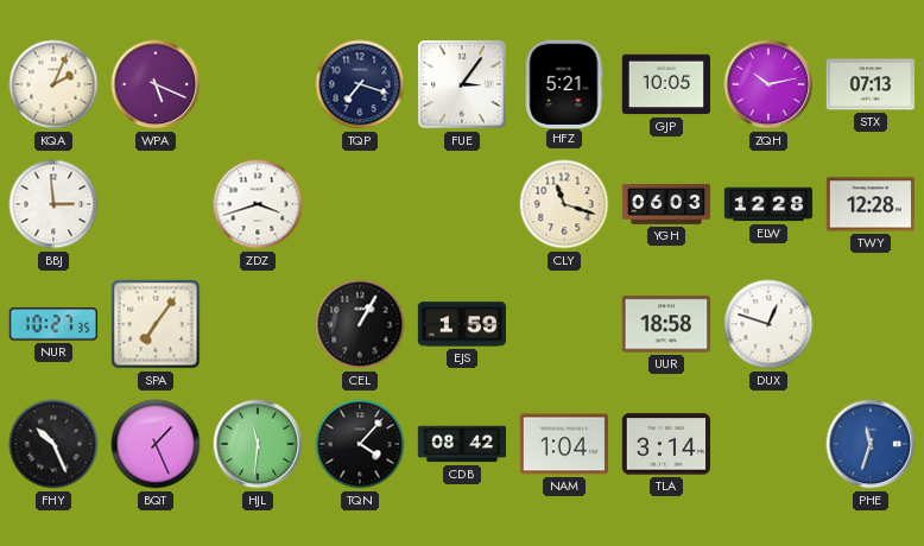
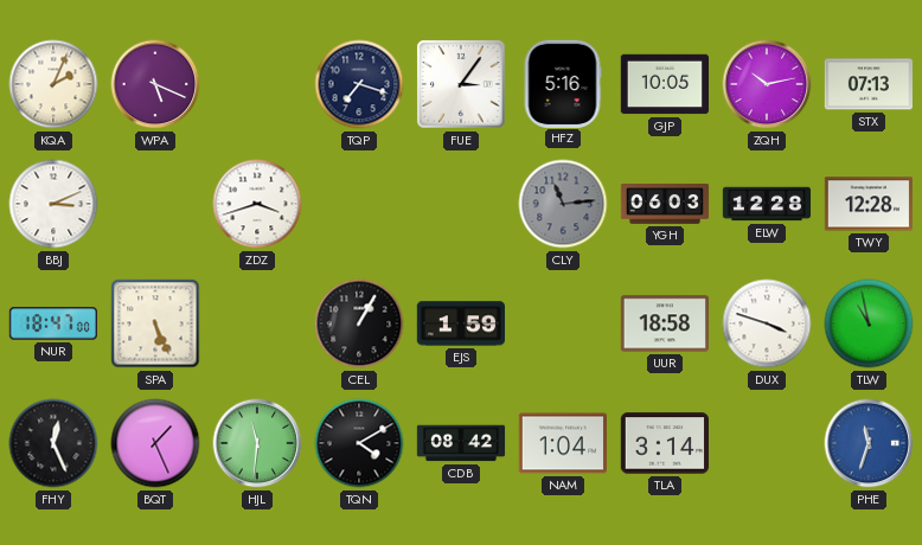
HFZ: 5:21 -> 5:16 (563, 83)
BBJ: 2:59 -> 3:11 (53, 204)
CLY: 11:18 -> 11:14 (563, 204)
CLY dial: cream -> grey (563, 204)
NUR: 10:27 -> 18:47 (52, 323)
SPA: 7:06 -> 5:26 (155, 323)
DUX: 12:48 -> 3:48 (767, 323)
TLW: none -> 10:58 (869, 323)
FHY: 10:26 -> 12:26 (53, 443)
TQN: 4:07 -> 4:10 (359, 443)
